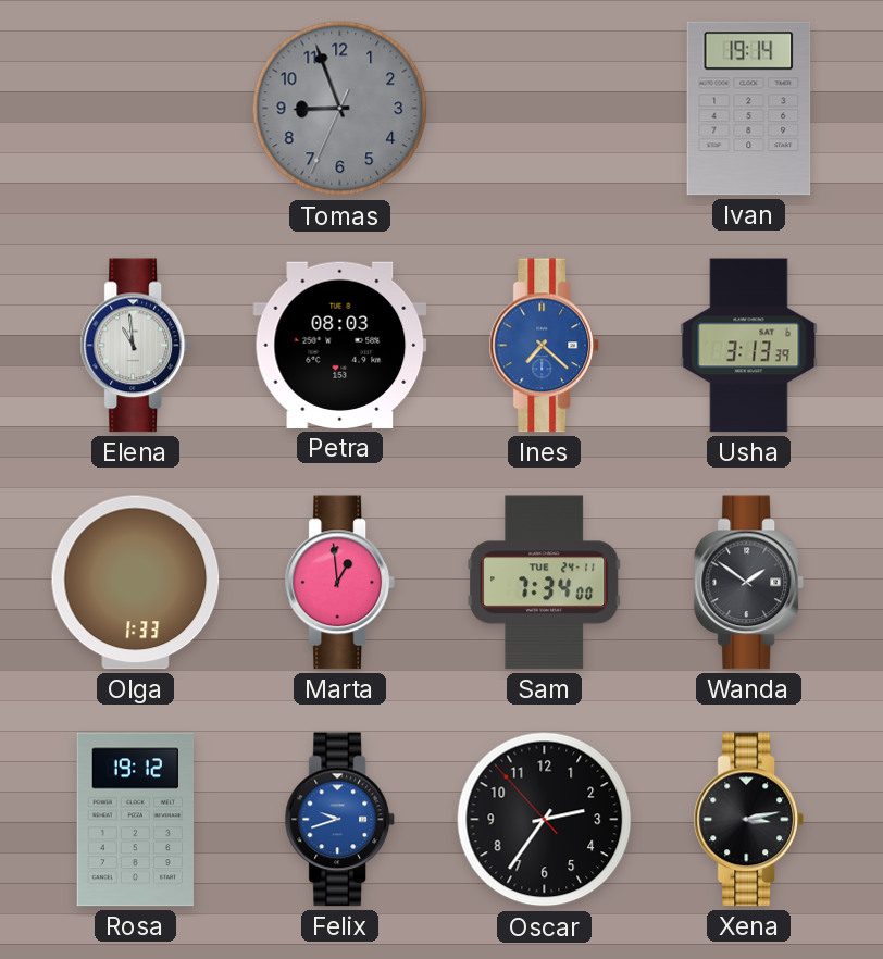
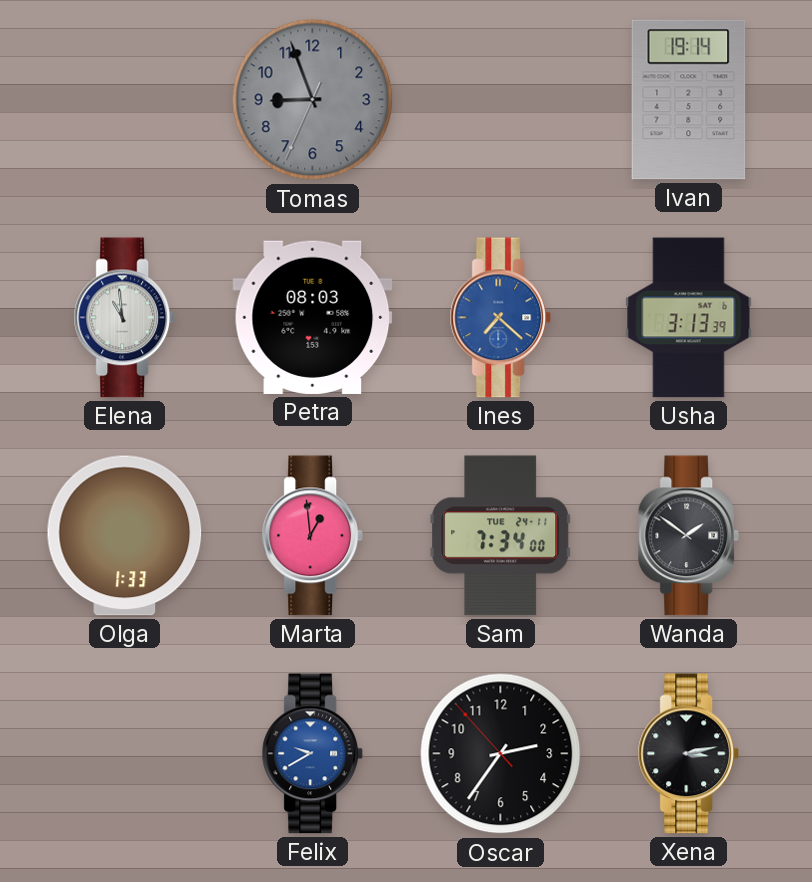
Rosa: 19:12 -> none (135, 820)
Felix: 9:42 -> 9:40 (313, 754)
